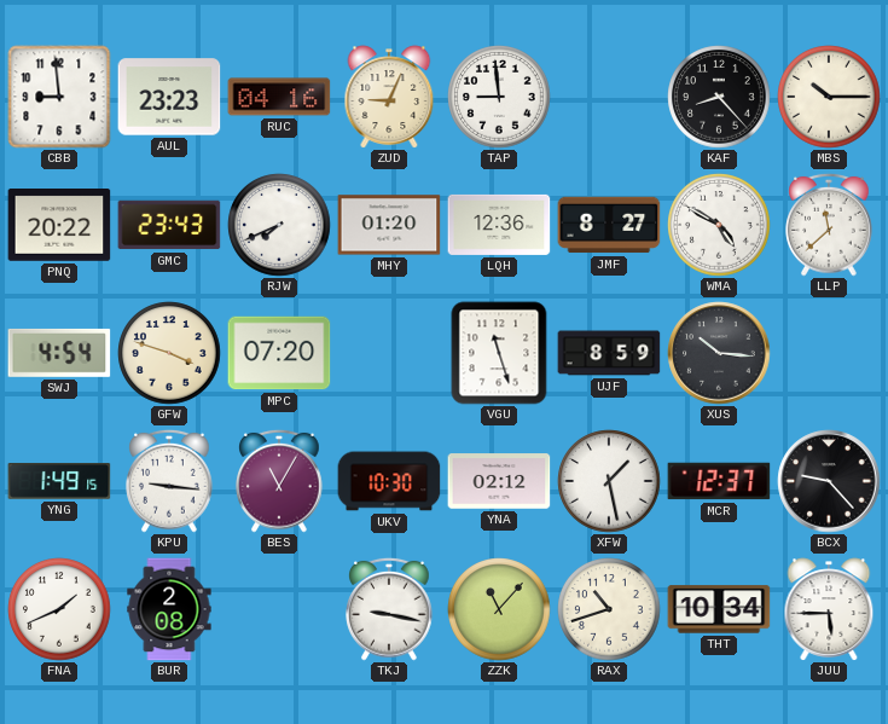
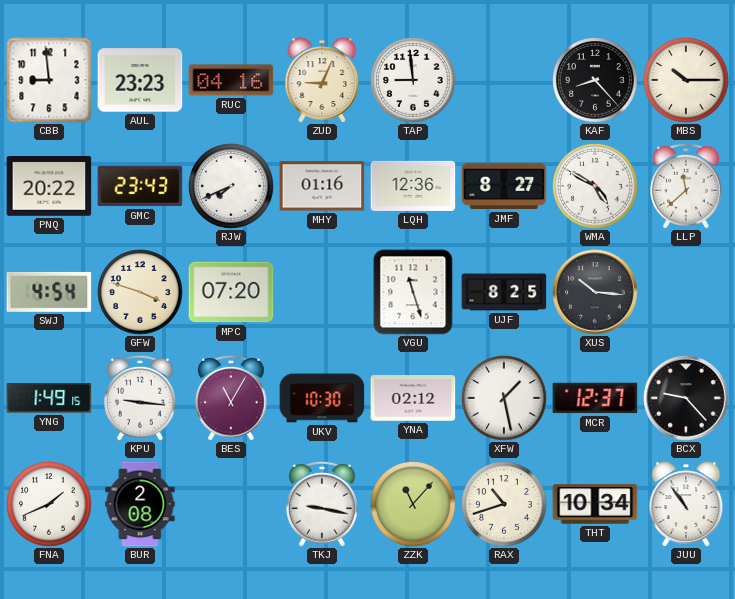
MHY: 01:20 -> 01:16 (322, 186)
UJF: 8:59 -> 8:25 (504, 292)
JUU: 5:45 -> 10:54 (686, 504)
